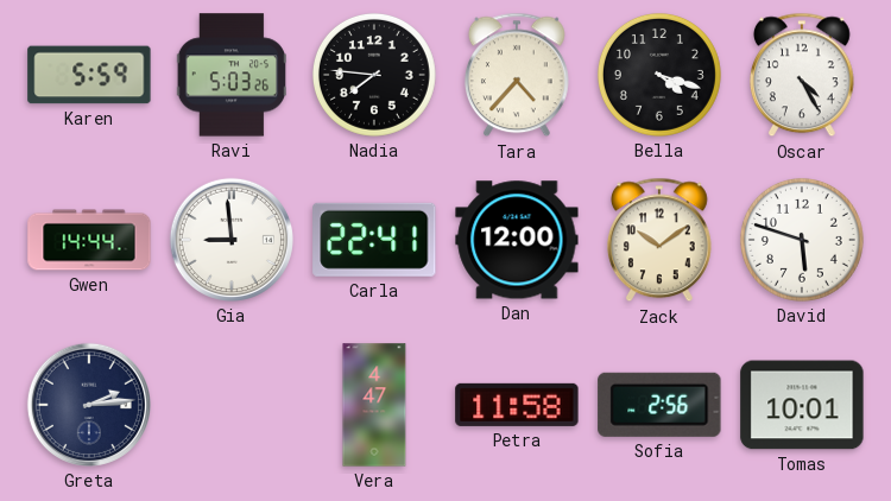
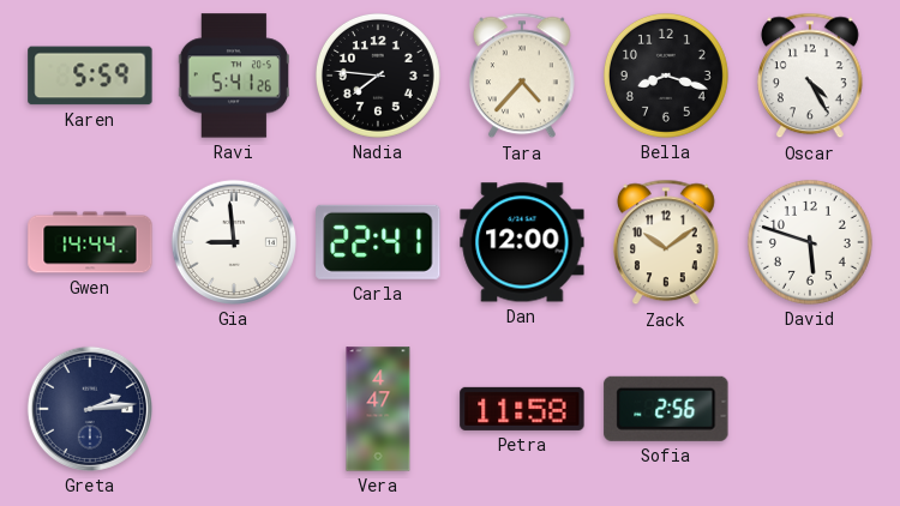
Ravi: 5:03 -> 5:41 (233, 76)
Bella: 4:18 -> 8:18 (666, 76)
Tomas: 10:01 -> none (802, 405)
